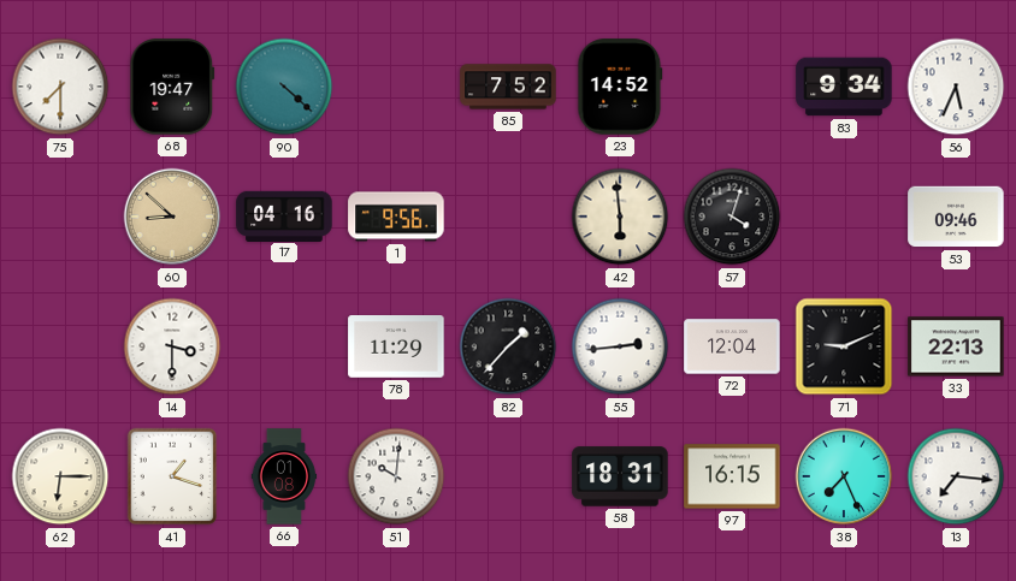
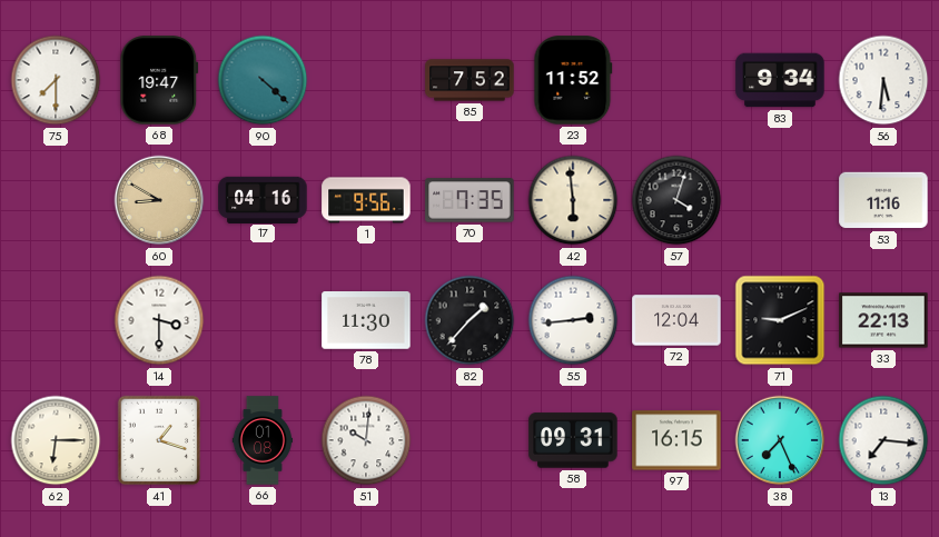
23: 14:52 -> 11:52 (573, 80)
56: 5:34 -> 5:31 (883, 80)
60: 8:52 -> 8:50 (159, 200)
70: none -> 7:35 (469, 200)
53: 09:46 -> 11:16 (883, 200)
78: 11:29 -> 11:30 (366, 321)
58: 18:31 -> 09:31 (573, 440)
